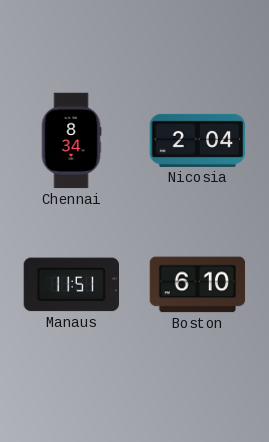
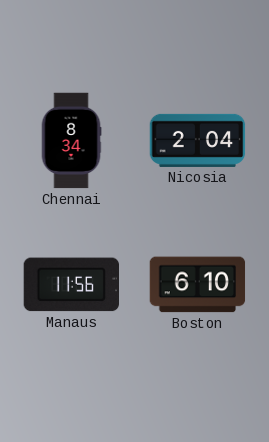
Manaus: 11:51 -> 11:56 (71, 285)
